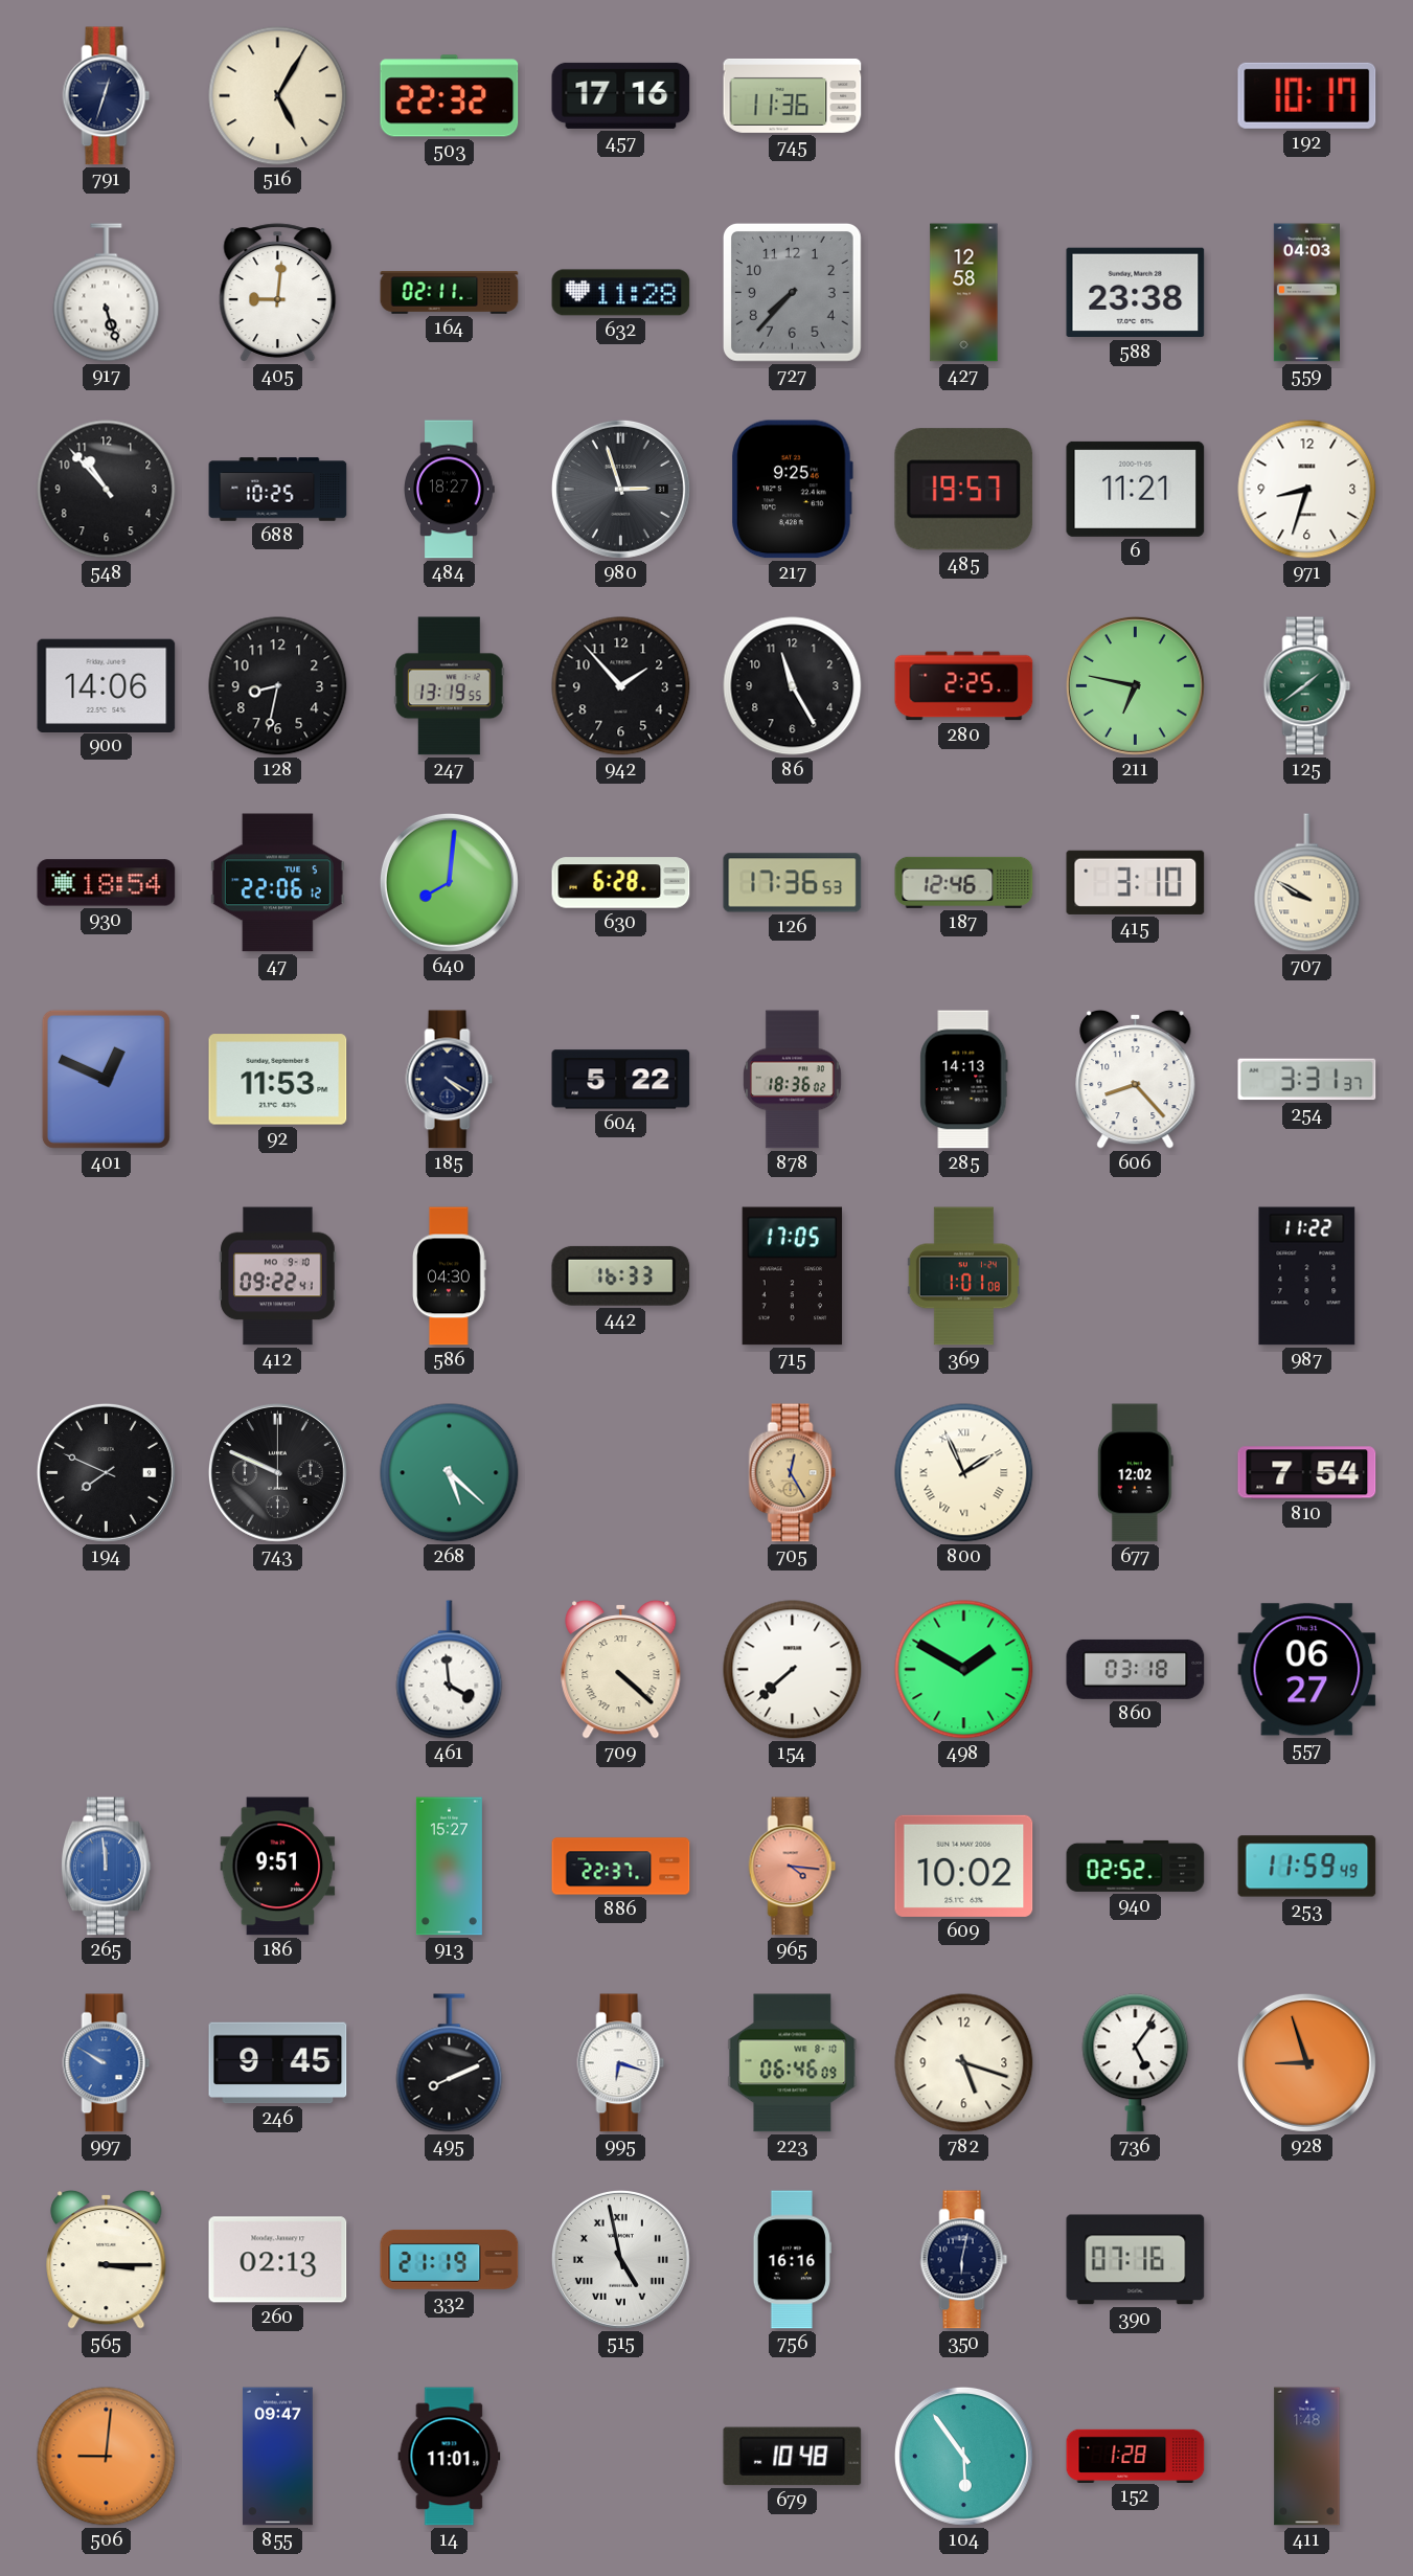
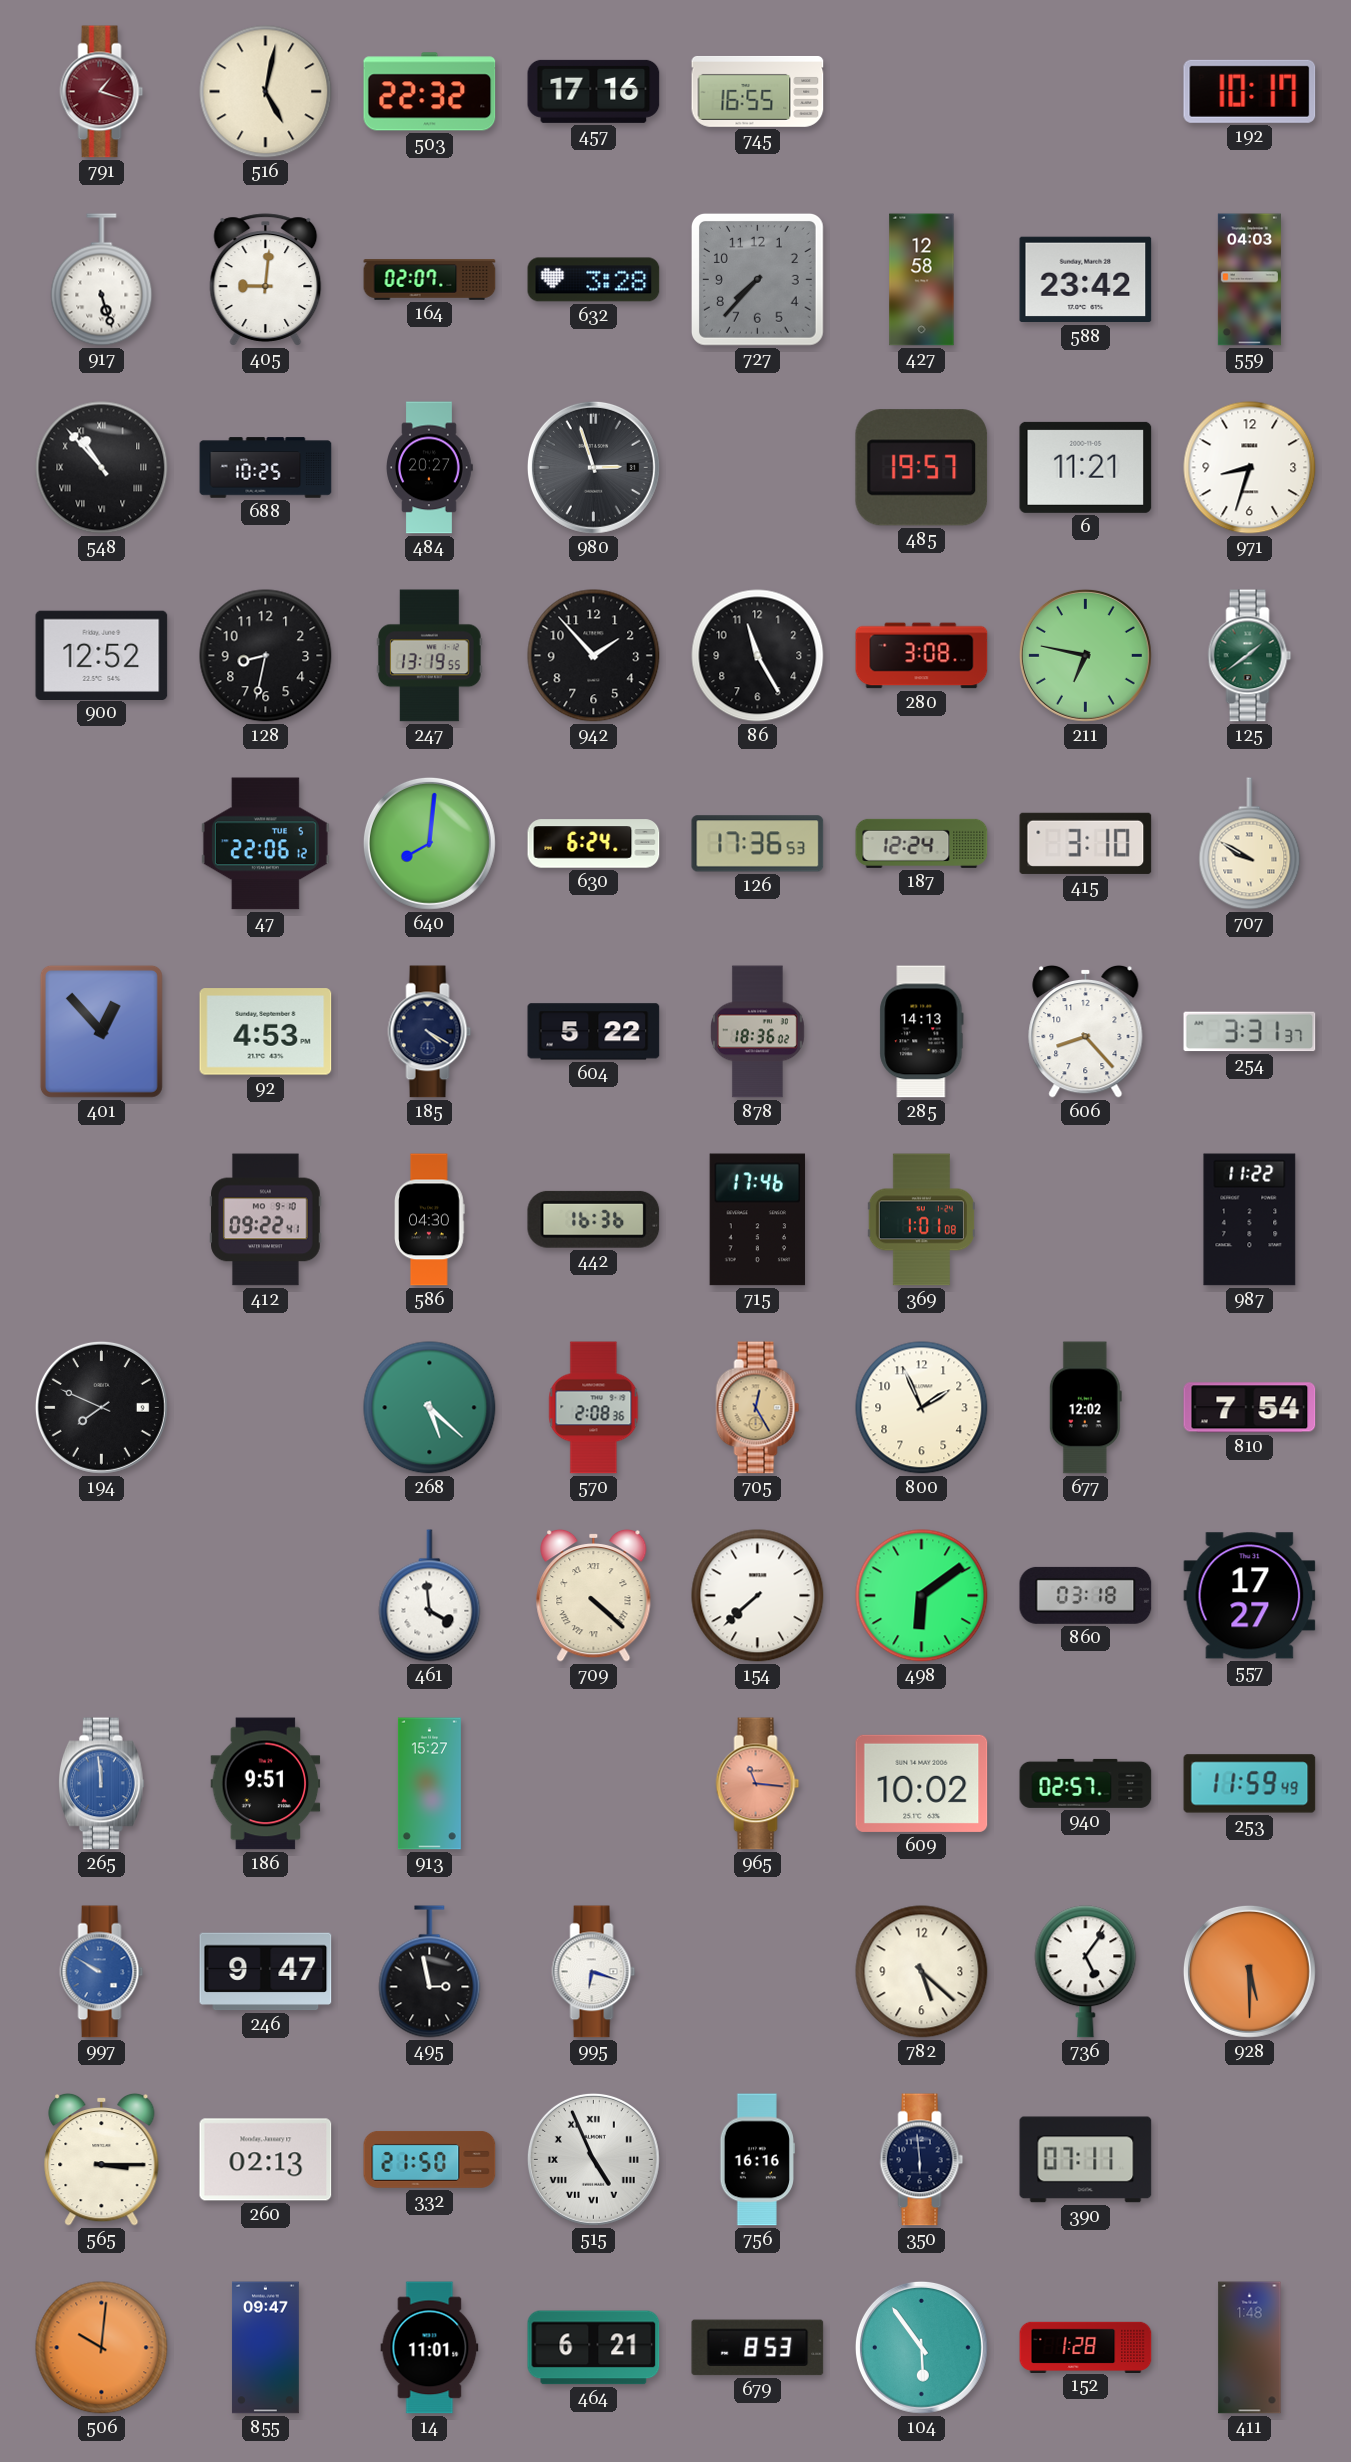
791: 12:33 -> 1:18 (102, 92)
791 dial: navy -> burgundy (102, 92)
516: 5:05 -> 5:02 (266, 92)
745: 11:36 -> 16:55 (758, 91)
164: 02:11 -> 02:07 (430, 280)
632: 11:28 -> 3:28 (594, 280)
588: 23:38 -> 23:42 (1086, 280)
548 numerals: Arabic -> Roman (102, 468)
484: 18:27 -> 20:27 (430, 468)
217: 9:25 -> none (792, 490)
900: 14:06 -> 12:52 (102, 655)
280: 2:25 -> 3:08 (922, 656)
930: 18:54 -> none (107, 883)
630: 6:28 -> 6:24 (594, 844)
187: 12:46 -> 12:24 (922, 843)
401: 12:49 -> 12:53 (101, 1031)
92: 11:53 -> 4:53 (266, 1032)
442: 16:33 -> 16:36 (594, 1219)
715: 17:05 -> 17:46 (758, 1220)
743: 9:49 -> none (277, 1472)
570: none -> 2:08 (594, 1408)
800 numerals: Roman -> Arabic (922, 1408)
498: 1:50 -> 6:09 (922, 1596)
557: 06:27 -> 17:27 (1250, 1596)
886: 22:37 -> none (621, 1867)
965: 4:16 -> 11:16 (758, 1784)
940: 02:52 -> 02:57 (1086, 1783)
246: 9:45 -> 9:47 (266, 1972)
495: 8:11 -> 2:58 (430, 1972)
223: 06:46 -> none (793, 2063)
782: 5:18 -> 5:22 (922, 1972)
928: 8:57 -> 5:30 (1249, 1971)
332: 21:19 -> 21:50 (430, 2159)
515: 4:58 -> 4:56 (593, 2159)
350: 6:02 -> 5:59 (922, 2160)
390: 07:16 -> 07:11 (1086, 2160)
506: 9:01 -> 10:01 (102, 2348)
464: none -> 6:21 (594, 2348)
679: 10:48 -> 8:53 (758, 2348)
